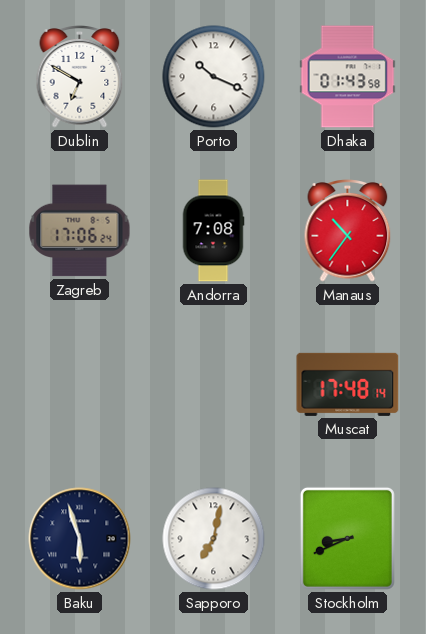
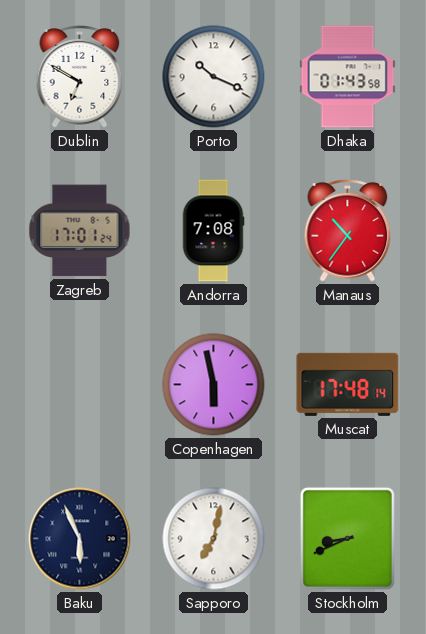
Zagreb: 17:06 -> 17:01 (80, 231)
Copenhagen: none -> 5:58 (214, 385)
Baku: 5:57 -> 5:56 (80, 539)
